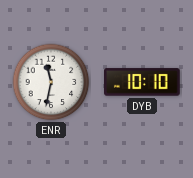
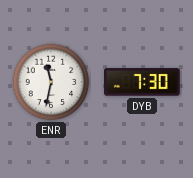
DYB: 10:10 -> 7:30 (143, 82)
